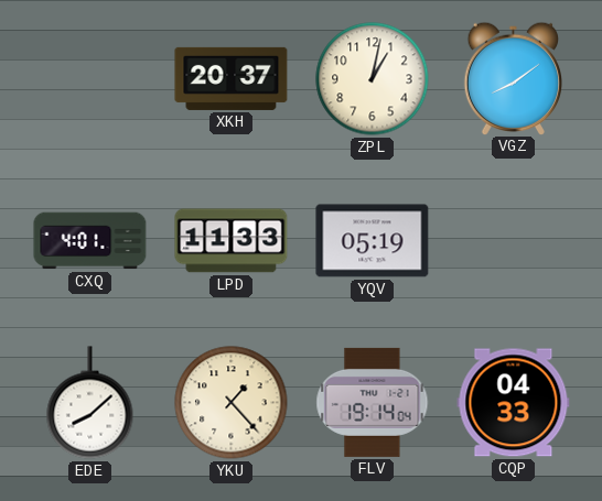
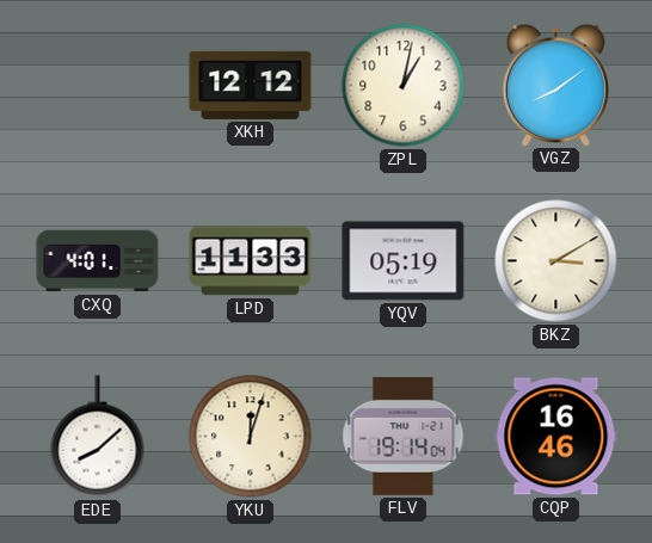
XKH: 20:37 -> 12:12 (251, 85)
BKZ: none -> 3:10 (556, 261)
YKU: 1:23 -> 12:03 (251, 437)
CQP: 04:33 -> 16:46 (556, 437)
